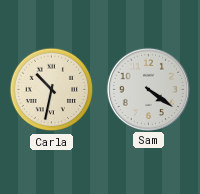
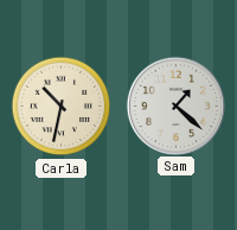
Sam: 4:21 -> 1:22 (175, 106)
